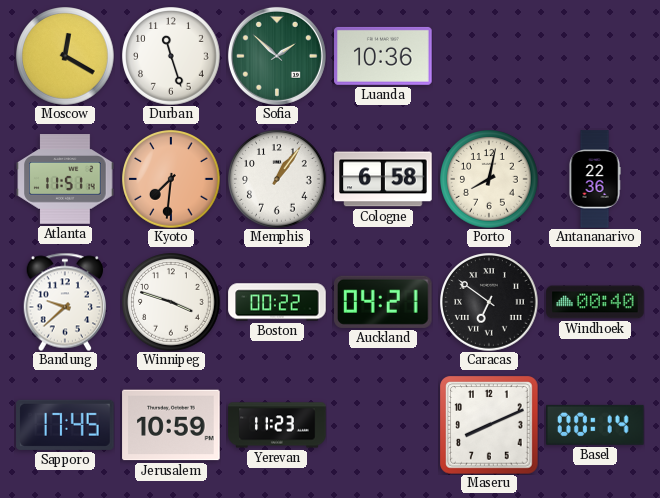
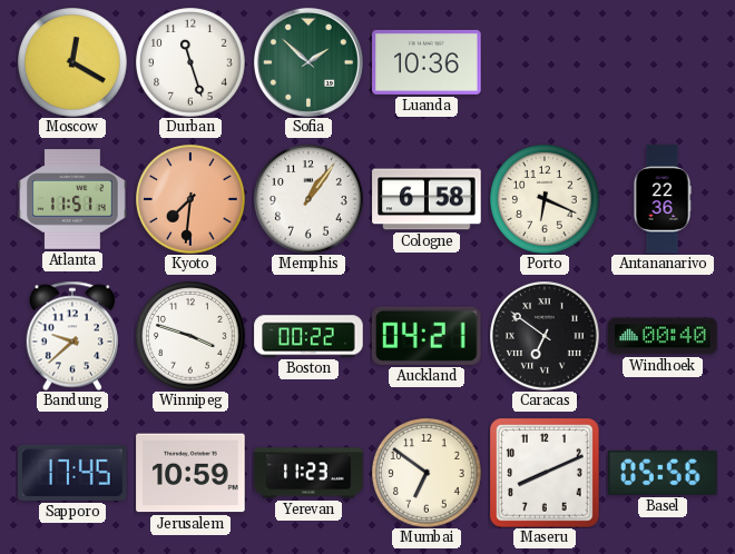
Porto: 8:02 -> 6:19 (545, 199)
Mumbai: none -> 6:51 (427, 473)
Basel: 00:14 -> 05:56 (664, 473)
